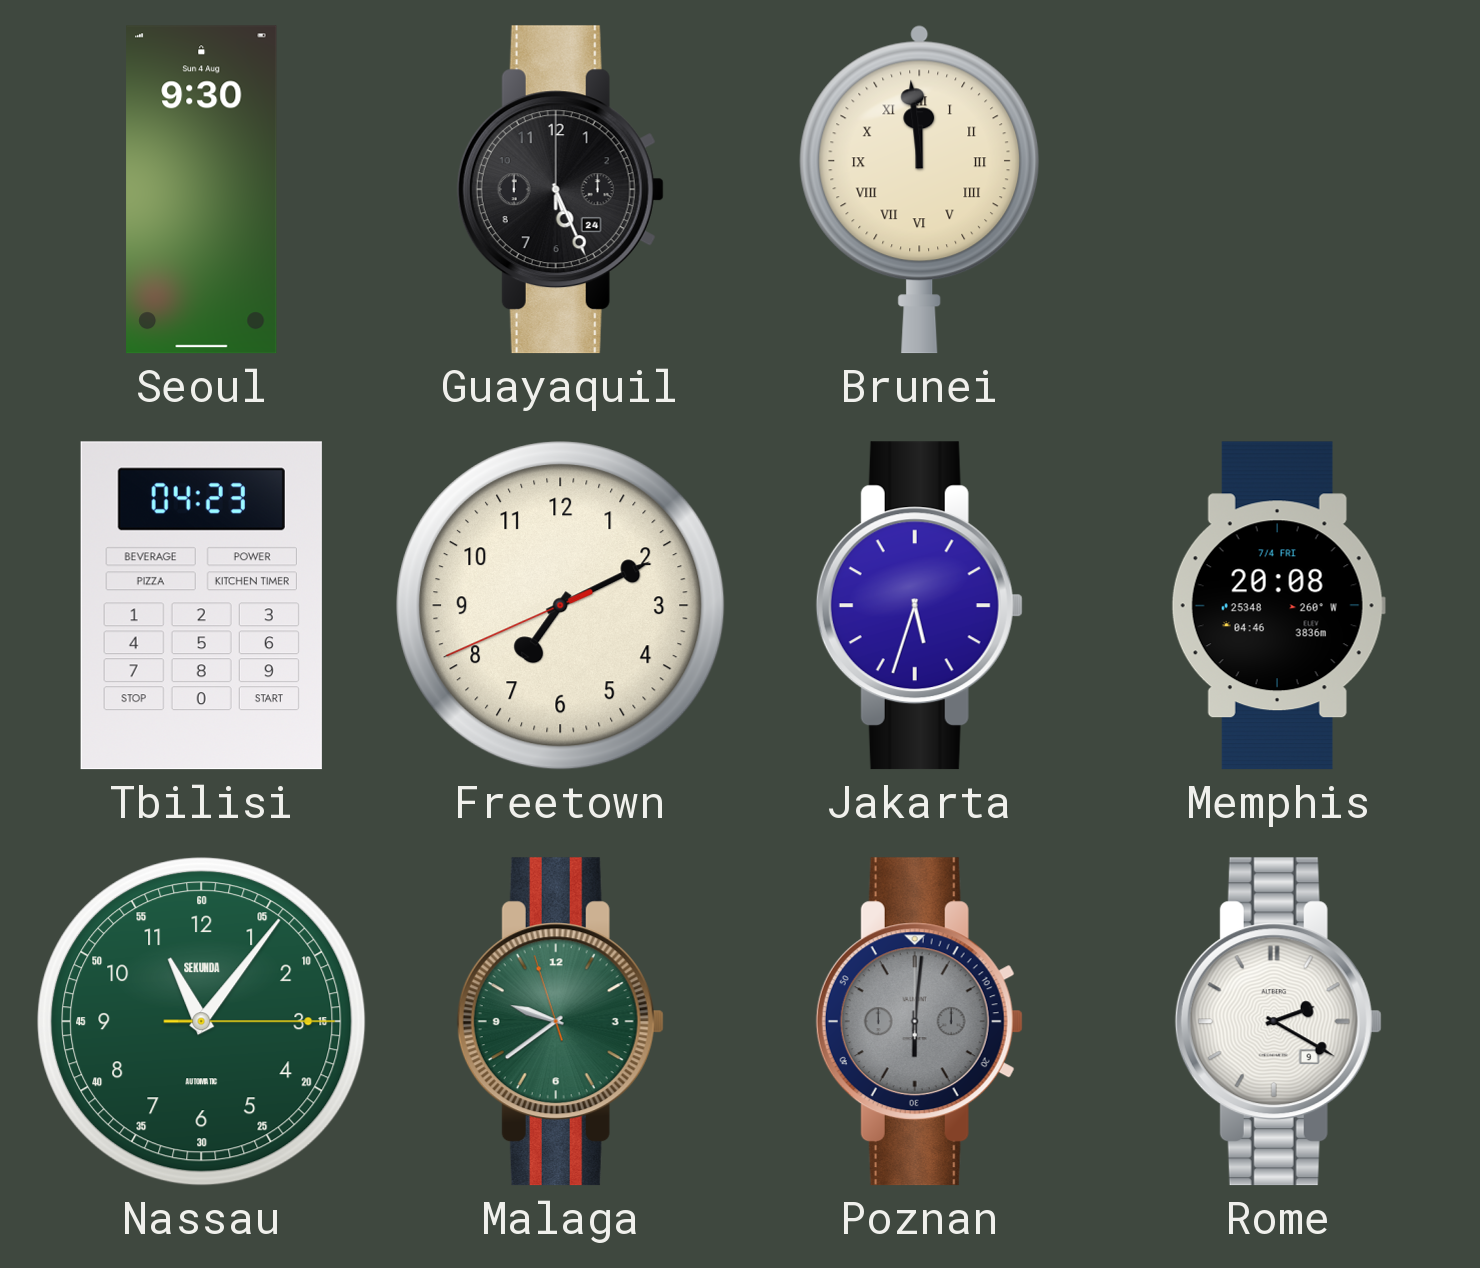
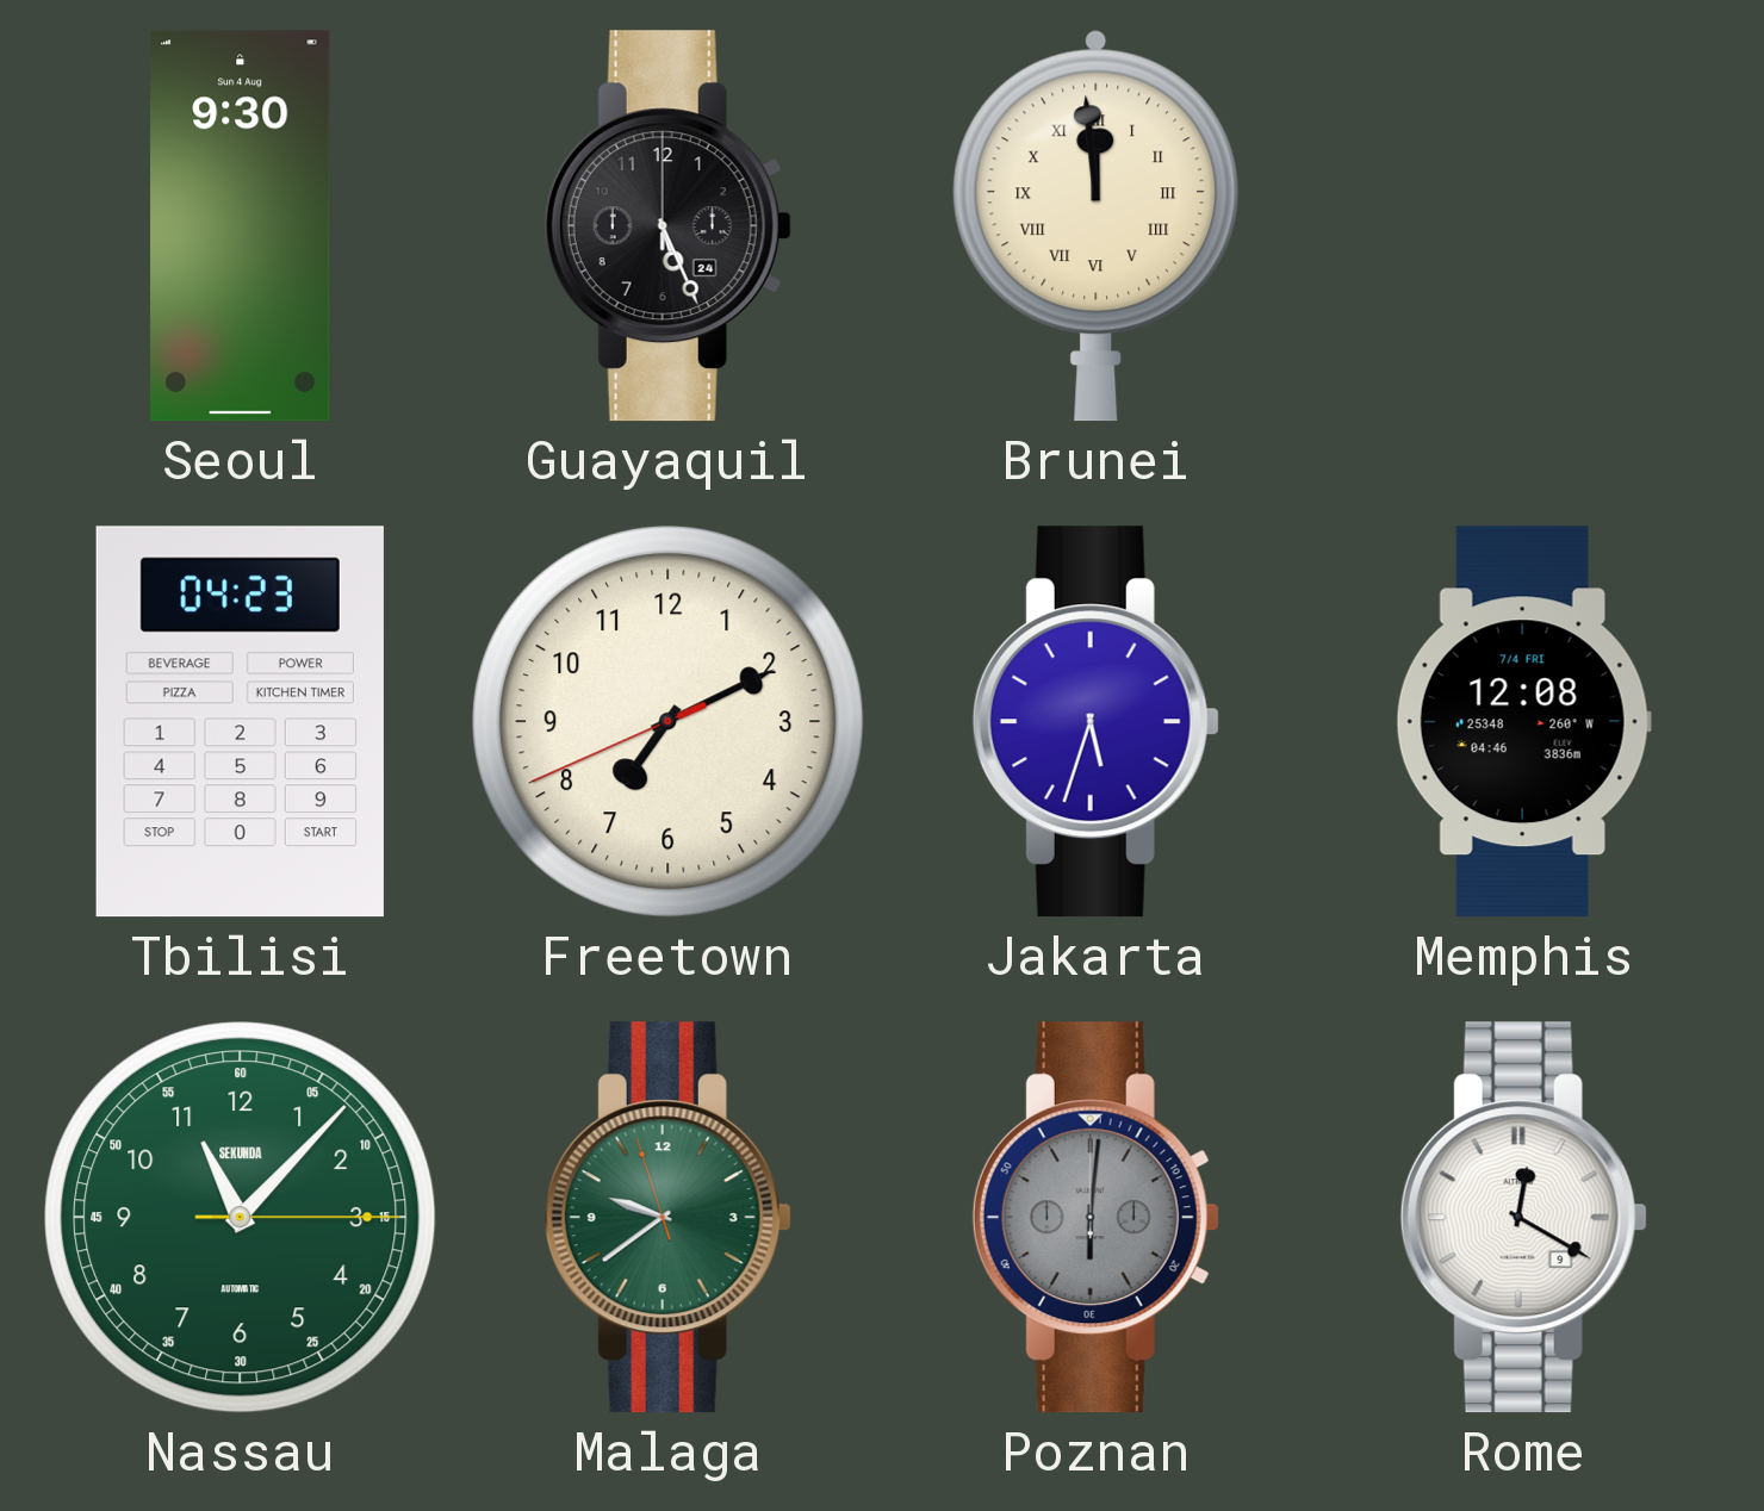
Memphis: 20:08 -> 12:08 (1523, 722)
Nassau: 11:06 -> 11:07 (241, 1218)
Rome: 2:20 -> 12:20 (1523, 1218)
